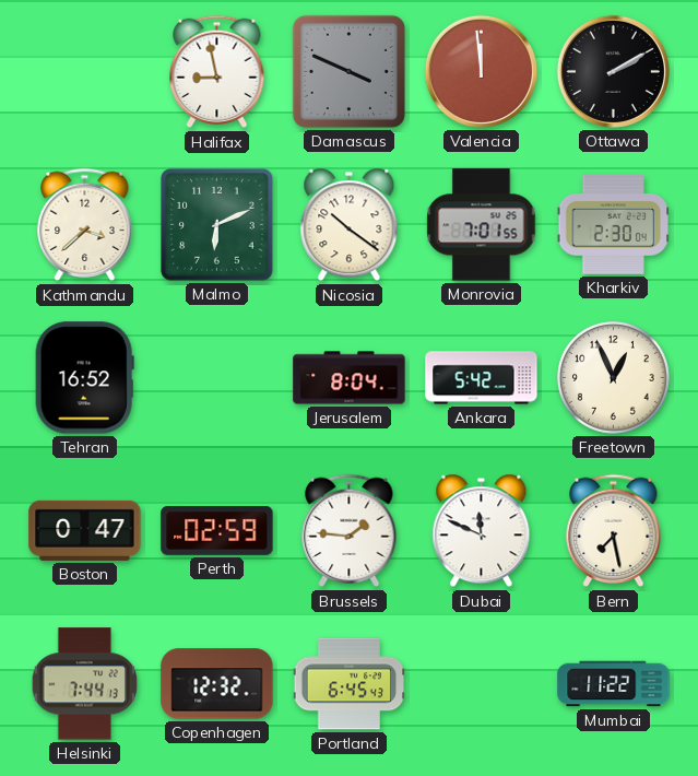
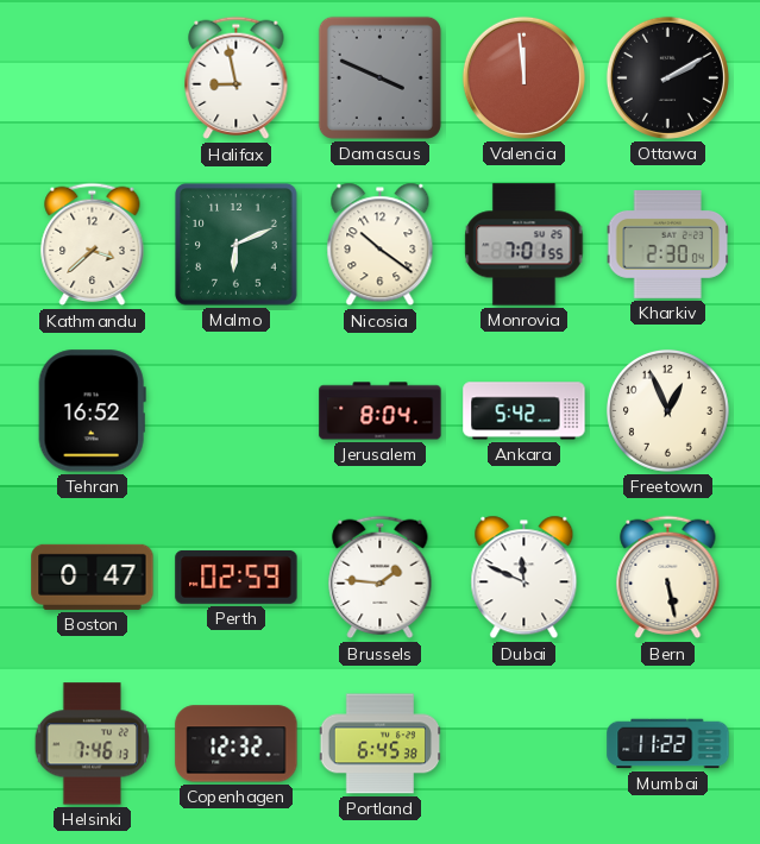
Bern: 7:28 -> 5:28 (668, 578)
Helsinki: 7:44 -> 7:46 (93, 744)
Portland: 6:45:43 -> 6:45:38 (381, 744)
